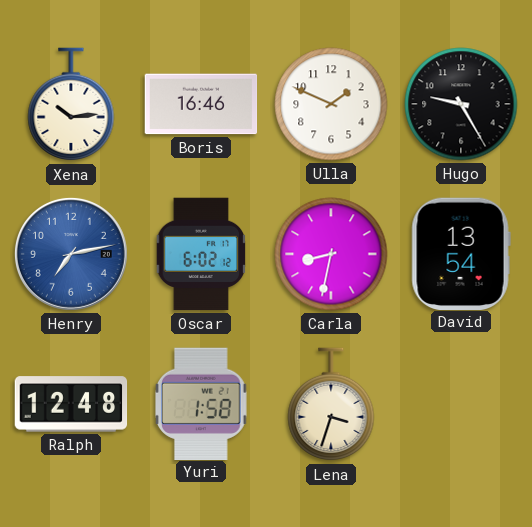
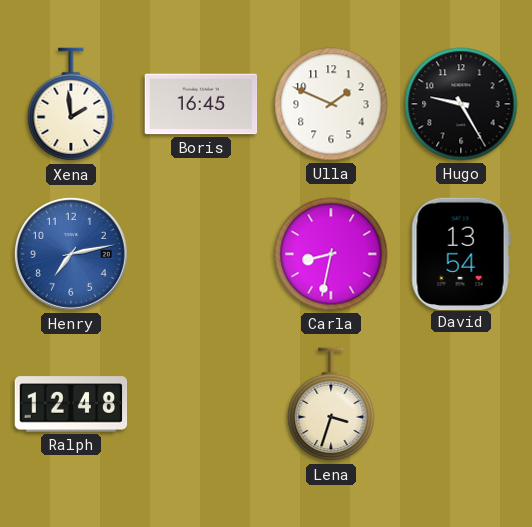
Xena: 10:14 -> 1:59 (71, 105)
Boris: 16:46 -> 16:45 (201, 104)
Oscar: 6:02 -> none (201, 254)
Yuri: 1:58 -> none (202, 403)
